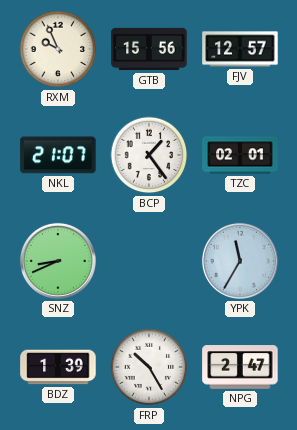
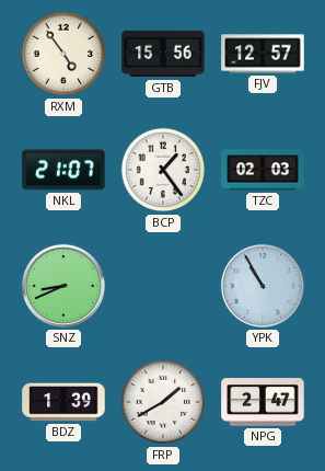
RXM: 9:56 -> 4:54 (63, 54)
TZC: 02:01 -> 02:03 (263, 170)
YPK: 11:35 -> 10:55 (263, 286)
FRP: 10:25 -> 1:40 (163, 402)
